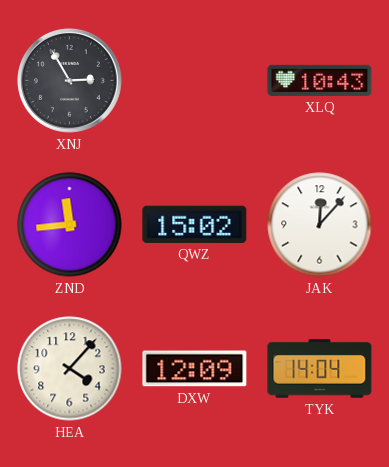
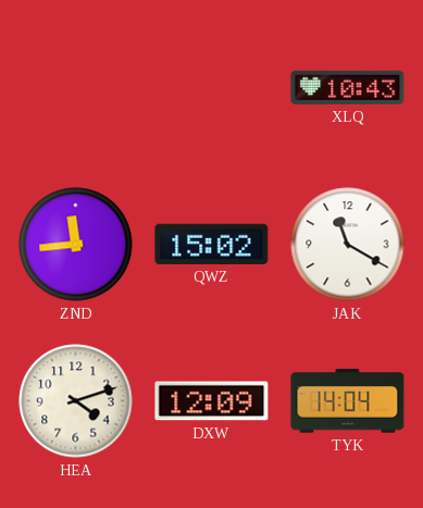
XNJ: 2:55 -> none (70, 81)
JAK: 12:07 -> 11:20 (348, 245)
HEA: 4:07 -> 4:12 (76, 401)
